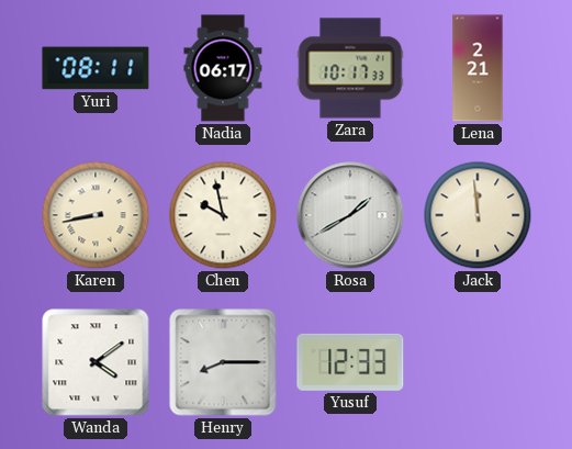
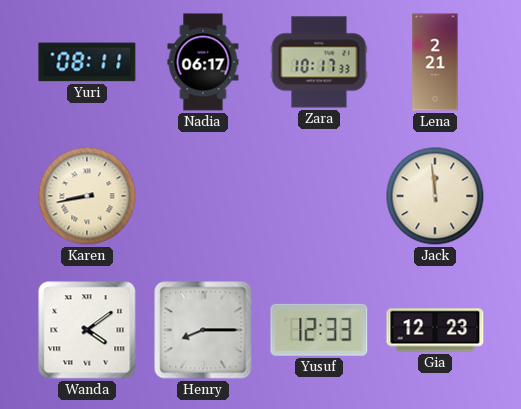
Chen: 9:58 -> none (223, 215)
Rosa: 1:40 -> none (350, 215)
Gia: none -> 12:23 (435, 330)
